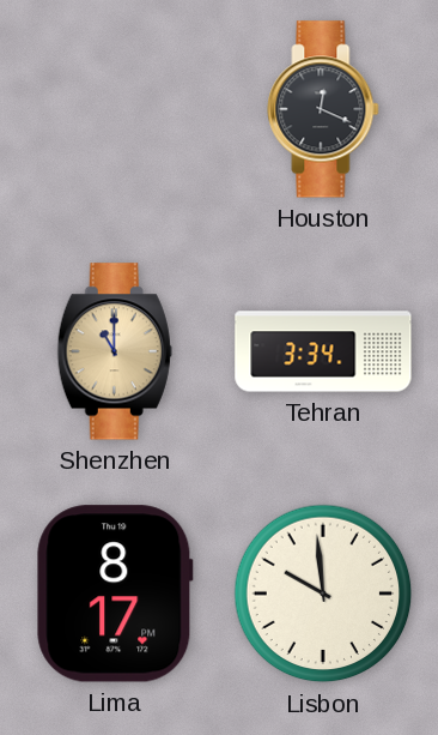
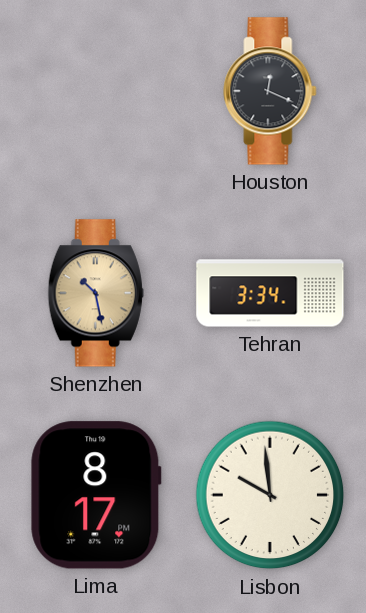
Shenzhen: 11:00 -> 10:28 (96, 293)
